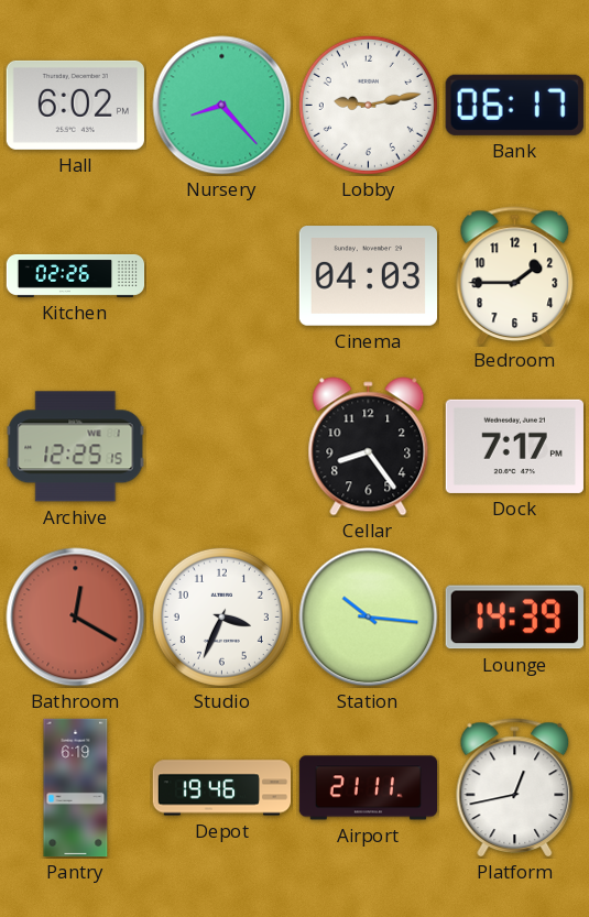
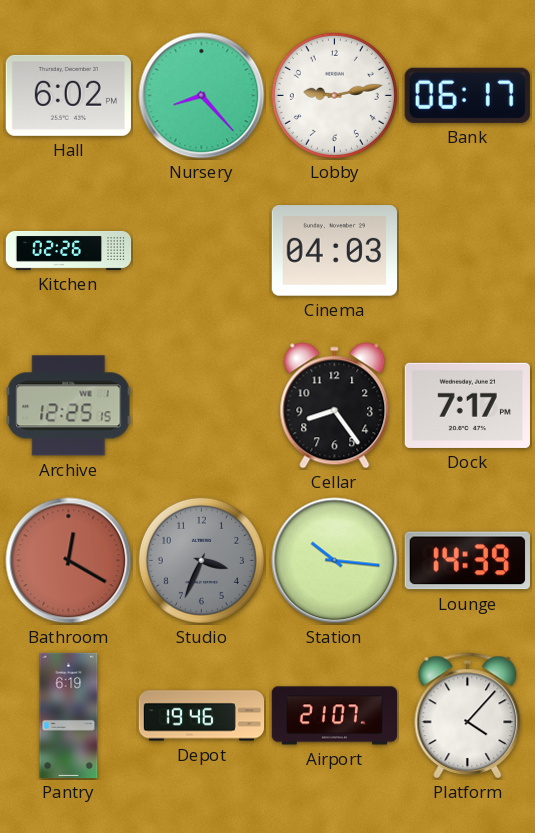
Bedroom: 1:45 -> none (515, 276)
Studio dial: white -> grey (201, 560)
Airport: 21:11 -> 21:07 (335, 716)
Platform: 12:43 -> 4:07 (468, 716)
